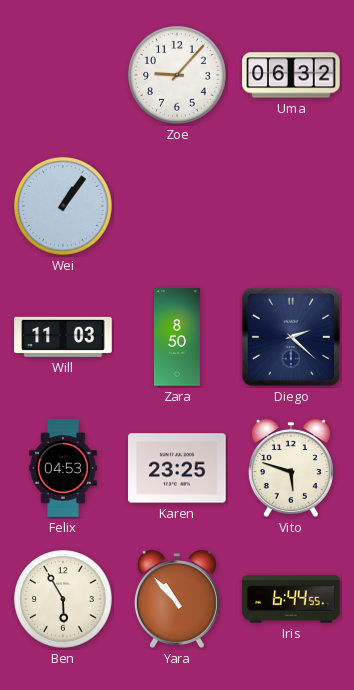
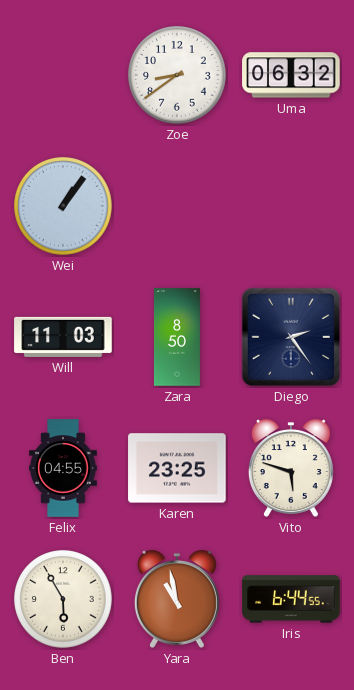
Zoe: 9:07 -> 8:39 (177, 75)
Diego: 2:22 -> 2:24 (291, 337)
Felix: 04:53 -> 04:55 (64, 468)
Yara: 10:53 -> 10:58 (177, 599)
